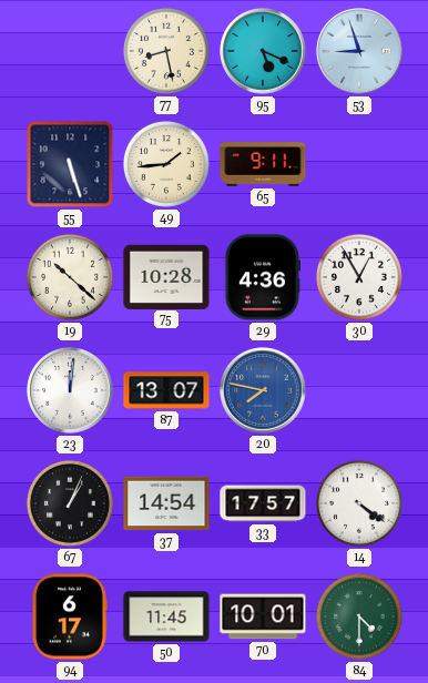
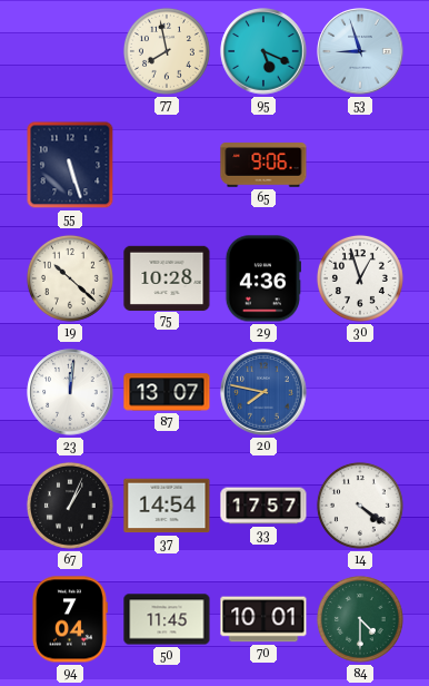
77: 8:28 -> 7:58 (167, 51)
49: 1:44 -> none (166, 164)
65: 9:11 -> 9:06 (263, 165)
30: 12:55 -> 12:57 (360, 278)
94: 6:17 -> 7:04 (70, 619)
